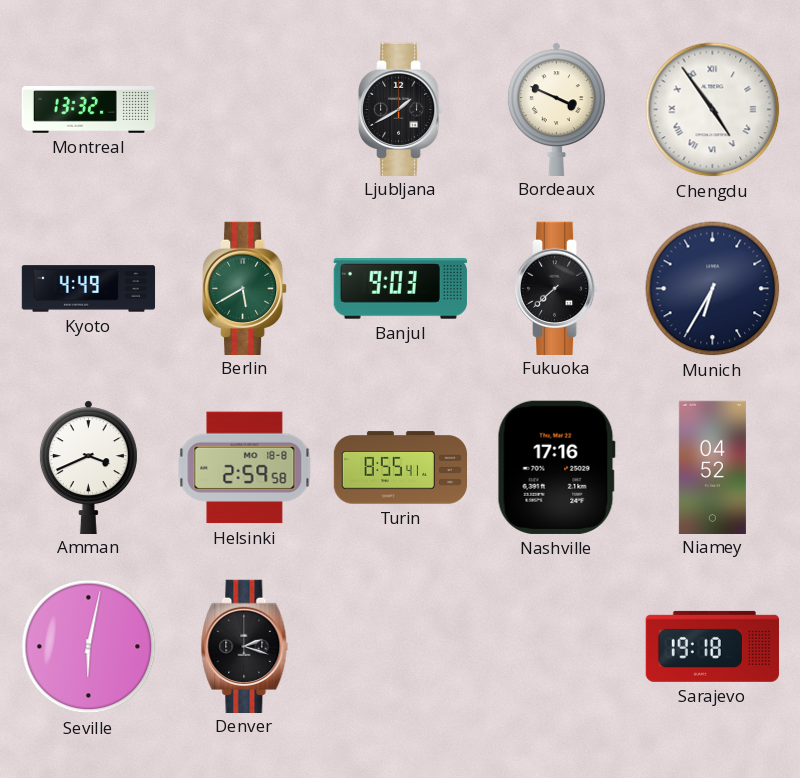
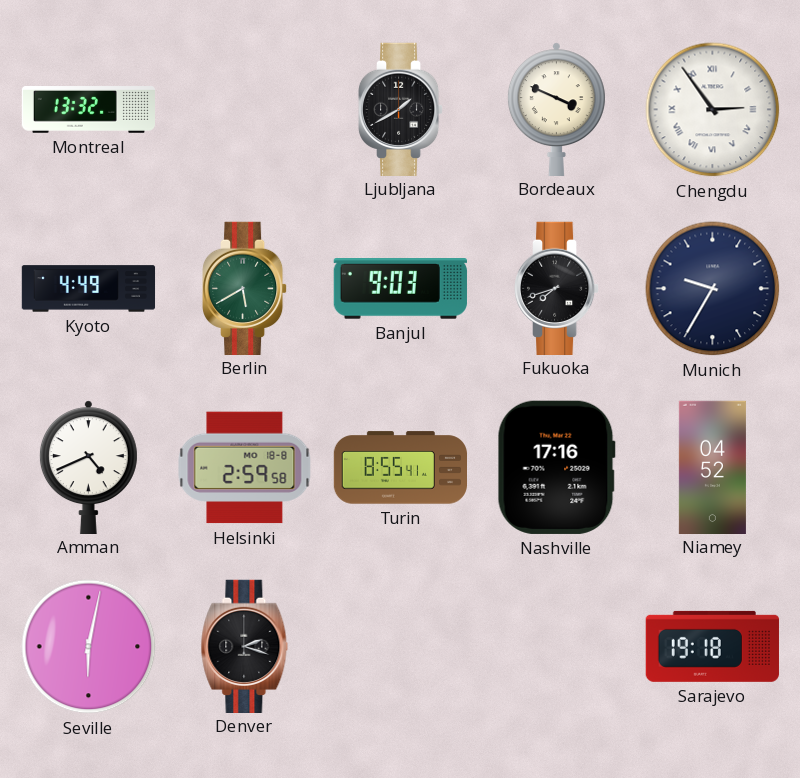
Chengdu: 4:54 -> 2:54 (713, 110)
Fukuoka: 7:38 -> 7:42 (557, 288)
Munich: 6:35 -> 9:35 (713, 289)
Amman: 3:41 -> 4:41 (88, 467)
